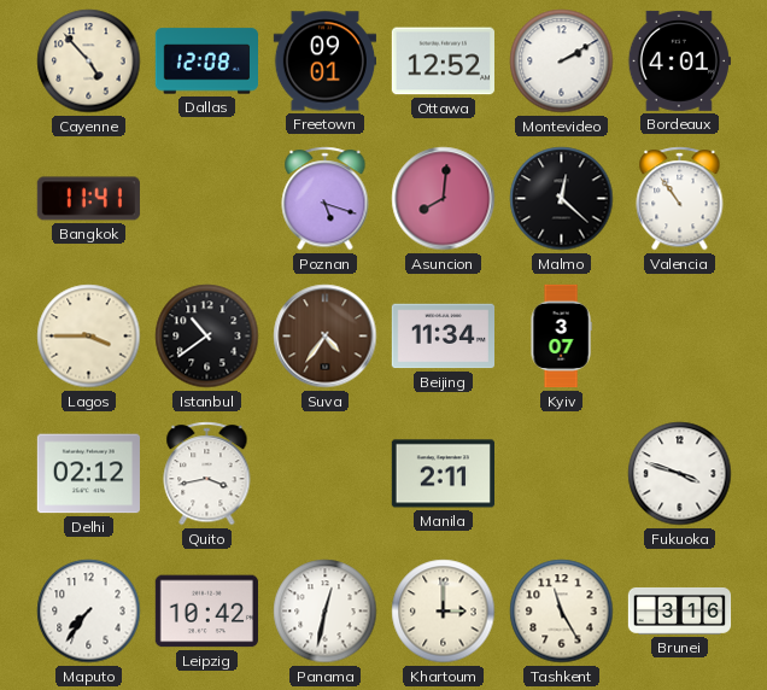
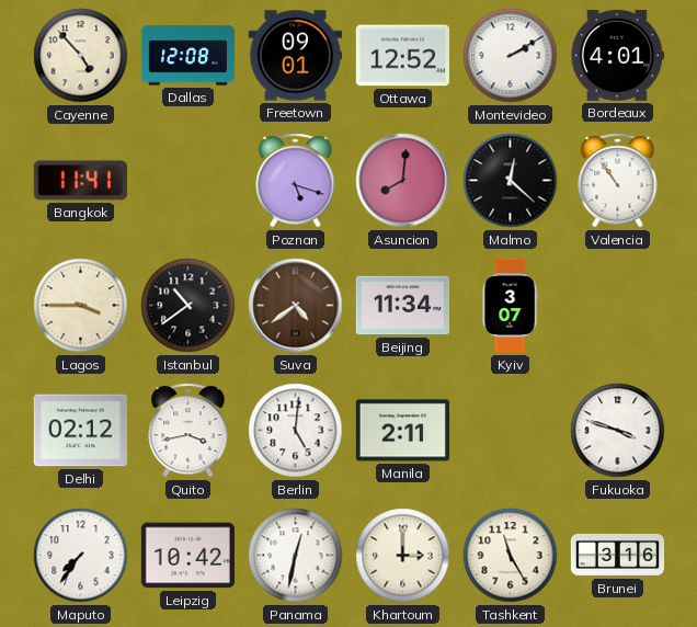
Suva: 4:36 -> 4:39 (296, 306)
Berlin: none -> 5:01 (296, 431)
